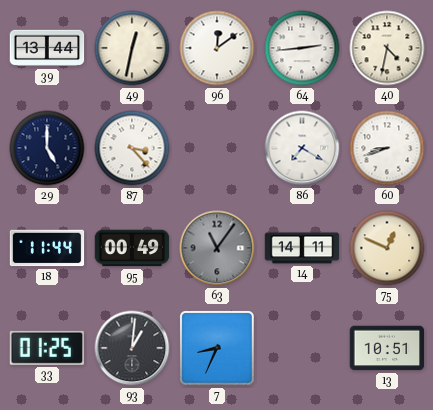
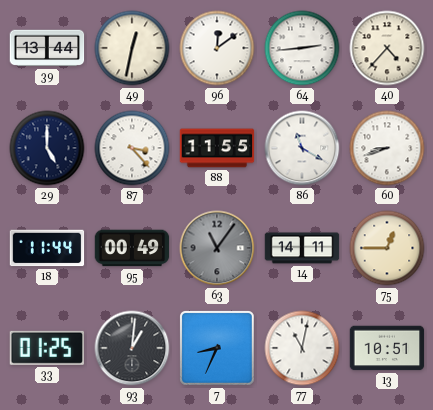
40: 4:32 -> 4:37 (387, 48)
88: none -> 11:55 (217, 148)
86: 7:20 -> 11:20 (302, 148)
75: 12:49 -> 12:45 (387, 248)
77: none -> 11:02 (302, 348)
